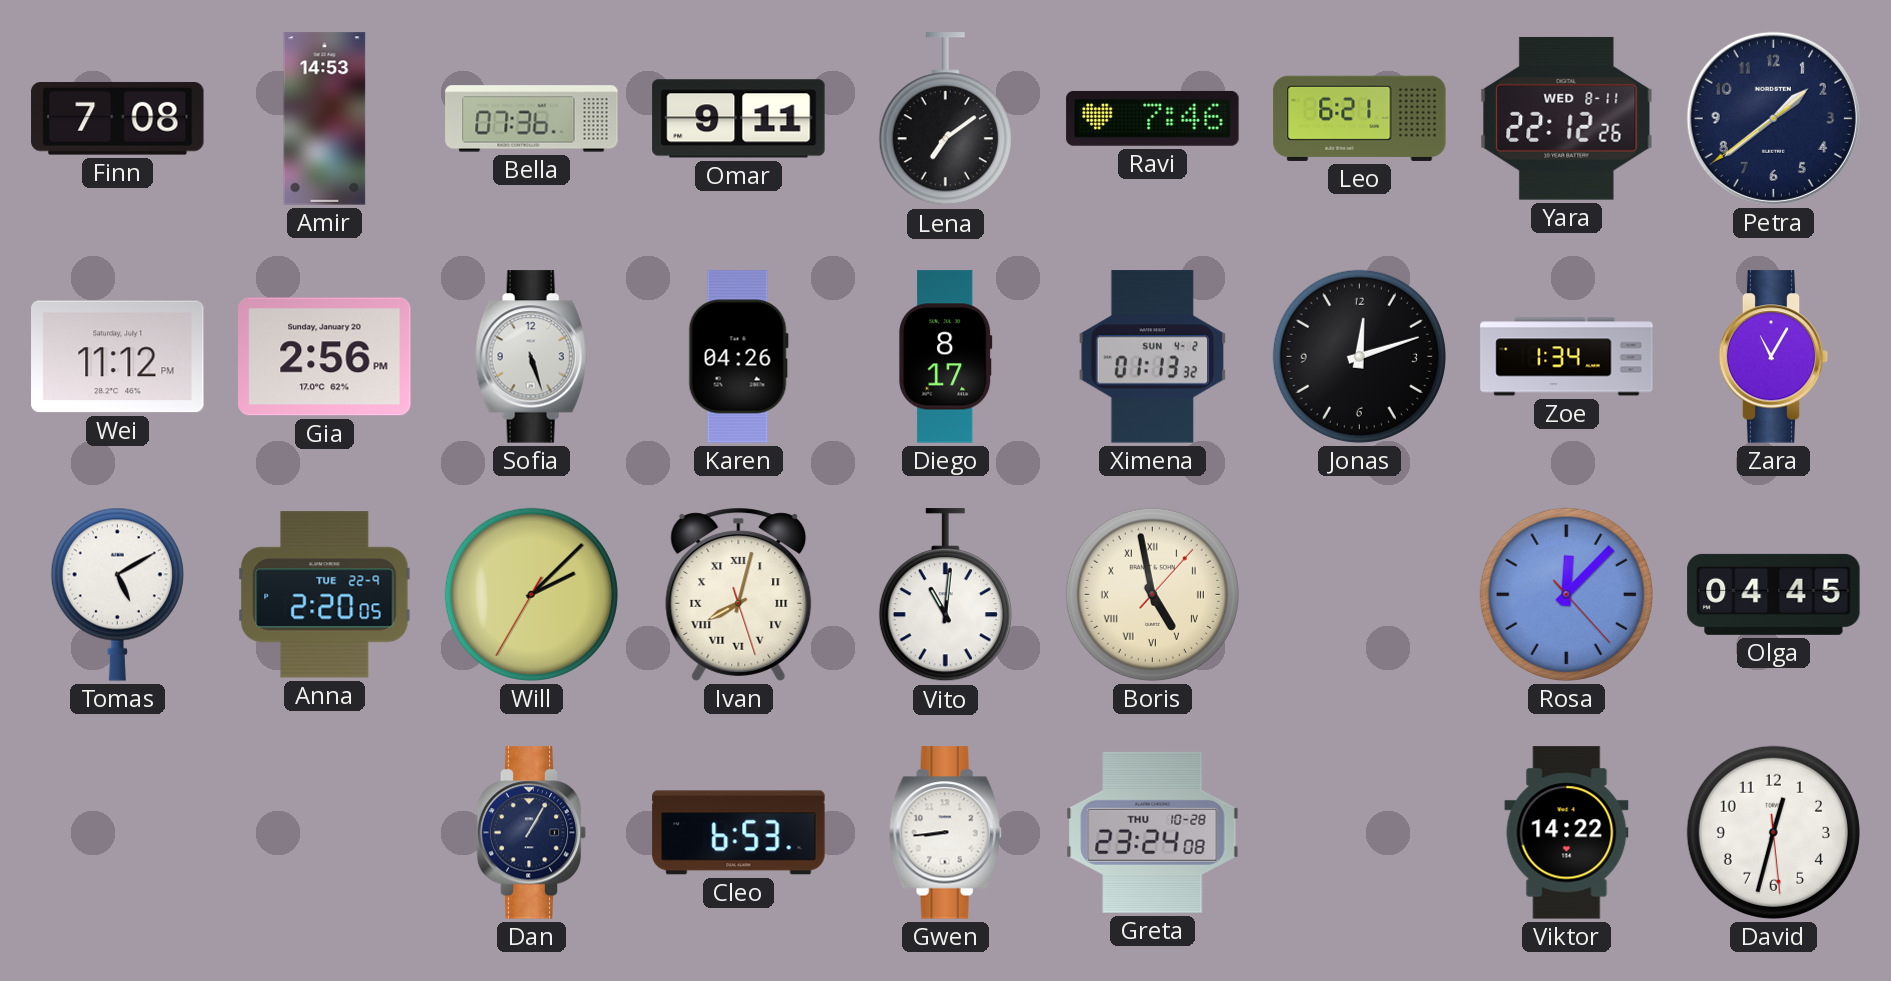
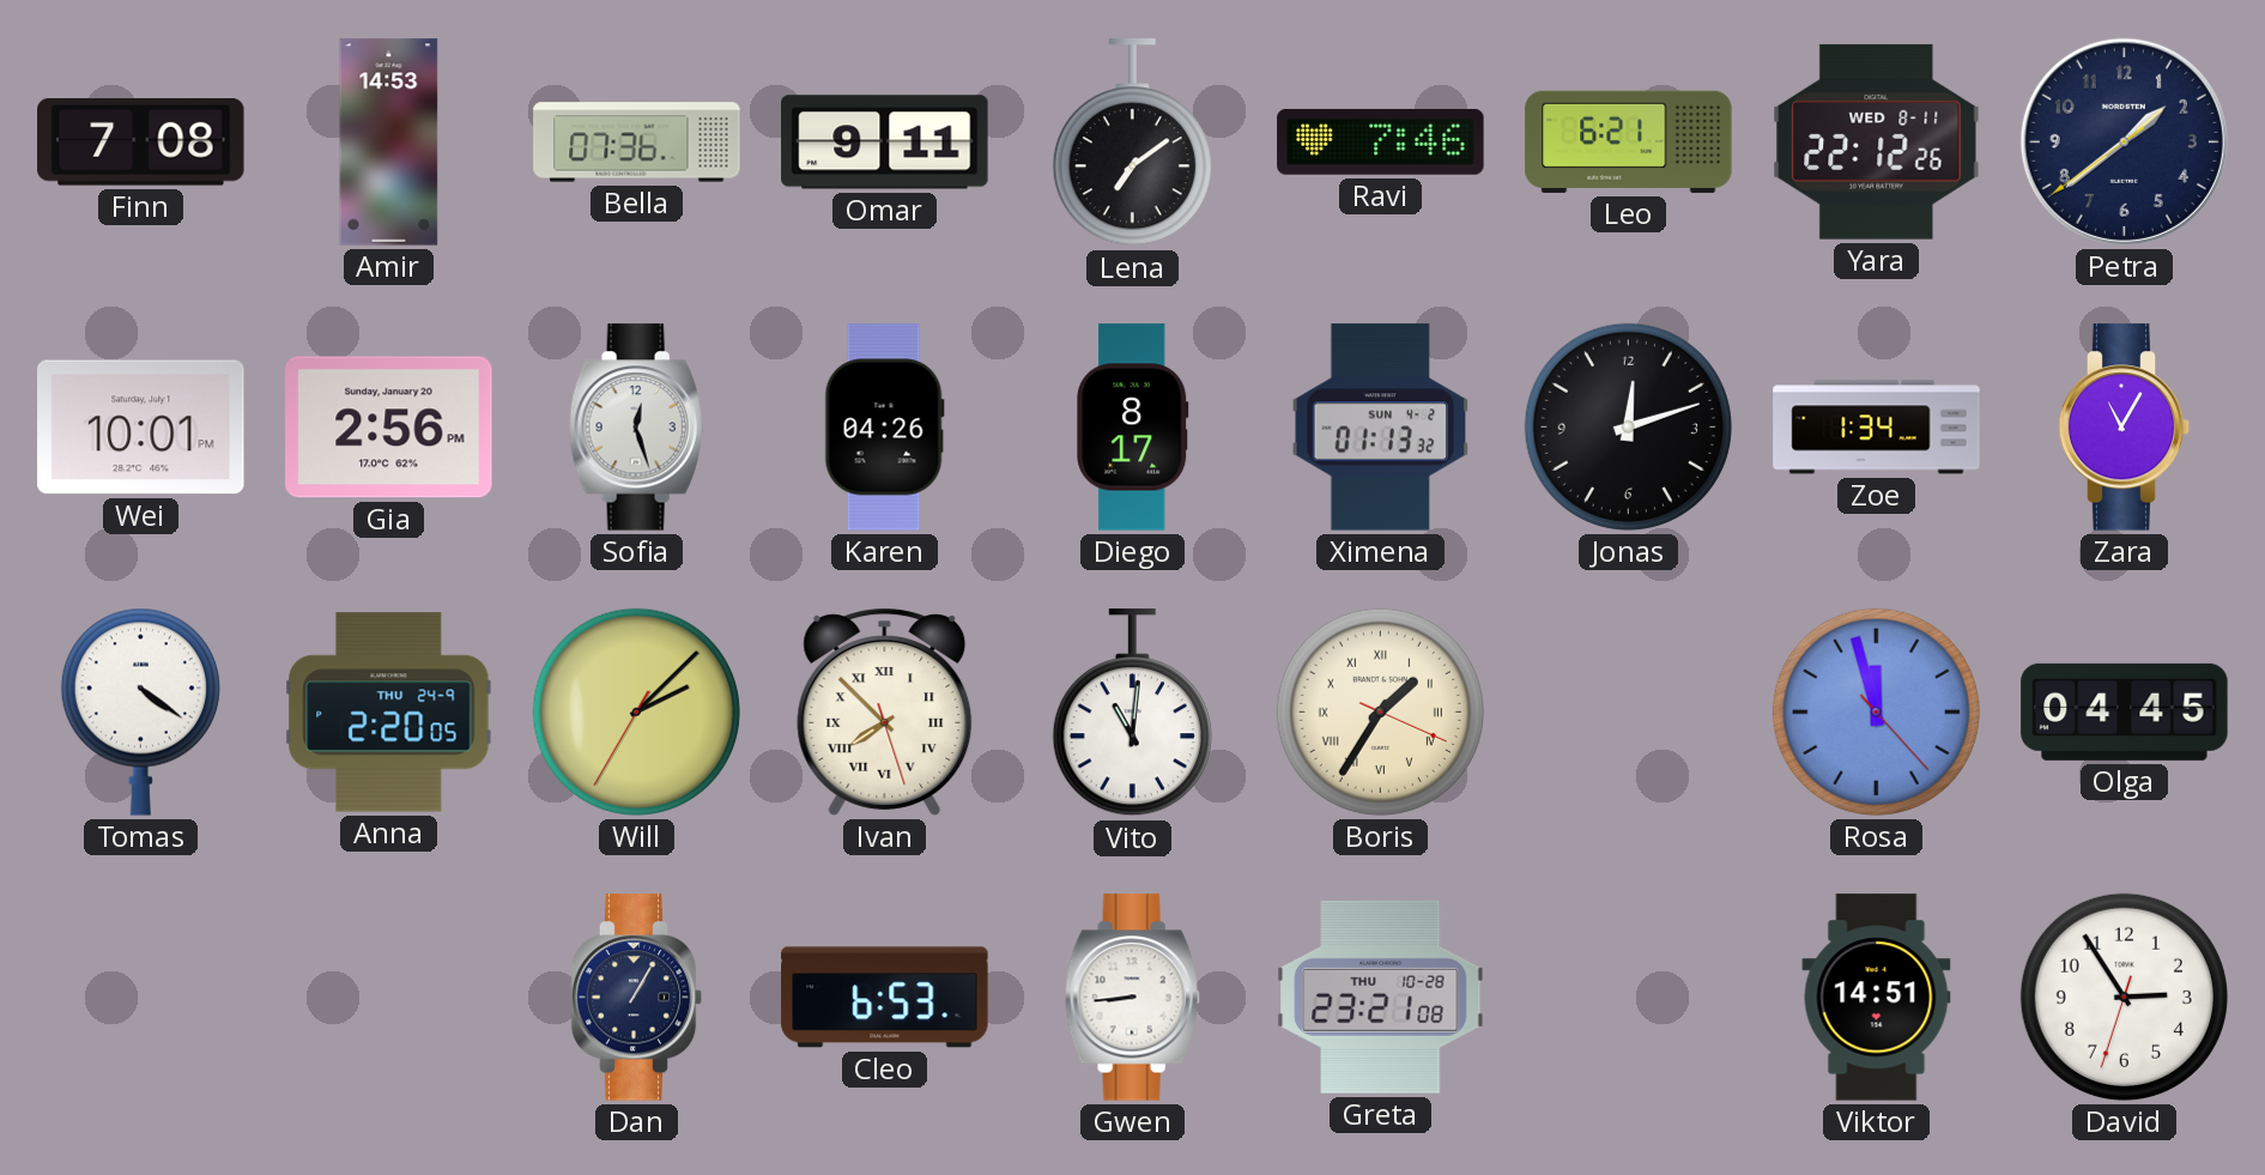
Wei: 11:12 -> 10:01 (141, 428)
Sofia: 5:27 -> 12:27 (636, 428)
Tomas: 5:10 -> 4:21 (140, 711)
Anna date: TUE 22-9 -> THU 24-9 (389, 713)
Ivan: 8:02 -> 7:52 (885, 711)
Boris: 4:58 -> 1:35 (1380, 711)
Rosa: 12:07 -> 11:57 (1876, 711)
Greta: 23:24 -> 23:21 (1381, 997)
Viktor: 14:22 -> 14:51 (1877, 998)
David: 12:32 -> 2:54 (2124, 997)
